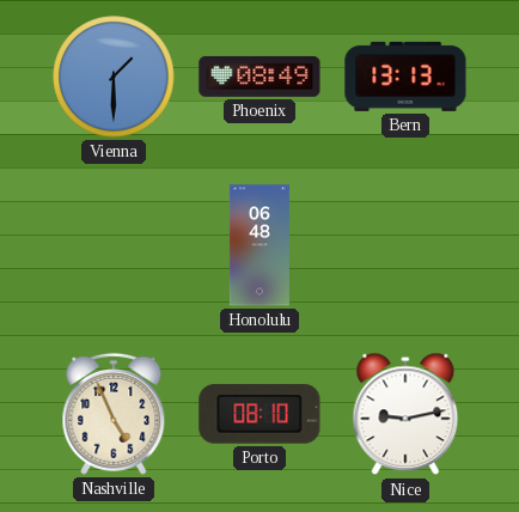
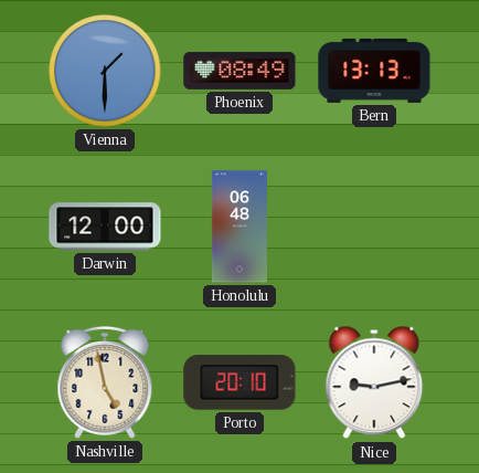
Darwin: none -> 12:00 (105, 227)
Nashville: 4:56 -> 4:58 (105, 382)
Porto: 08:10 -> 20:10 (239, 382)
